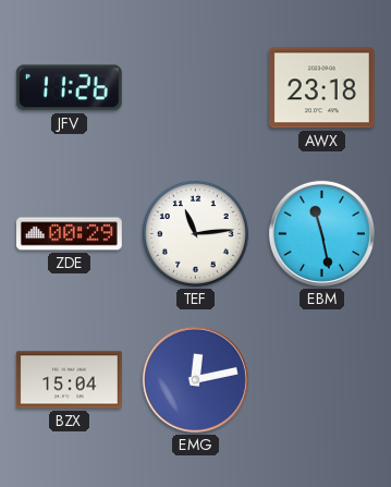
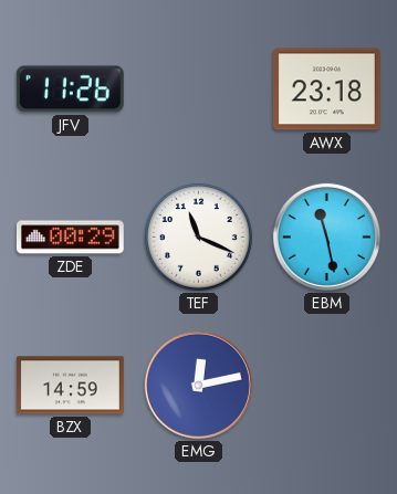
TEF: 11:14 -> 11:19 (198, 237)
BZX: 15:04 -> 14:59 (70, 386)
